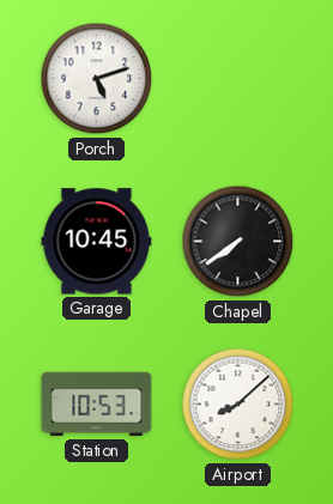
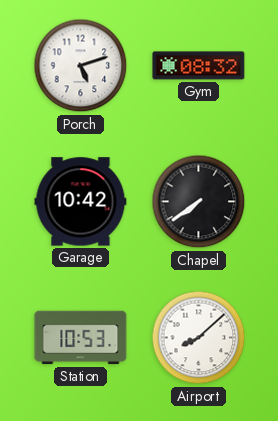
Gym: none -> 08:32 (199, 66)
Garage: 10:45 -> 10:42 (81, 202)
